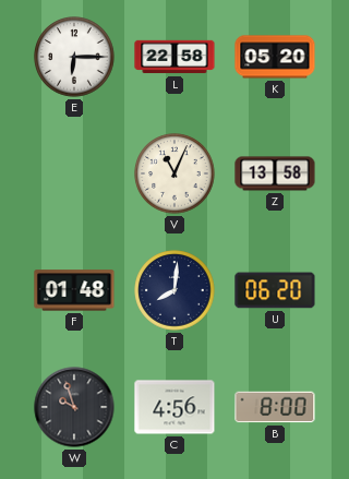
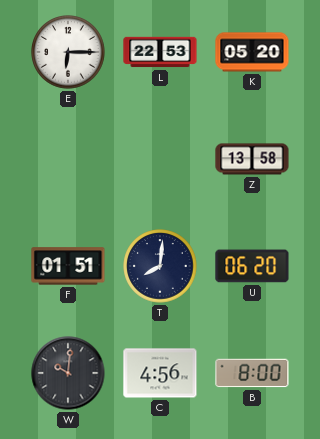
L: 22:58 -> 22:53 (160, 52)
V: 11:04 -> none (174, 173)
F: 01:48 -> 01:51 (68, 266)
W: 9:57 -> 10:01 (68, 373)
